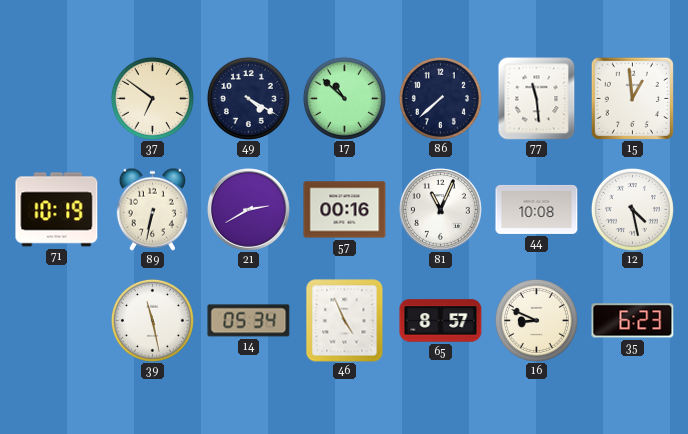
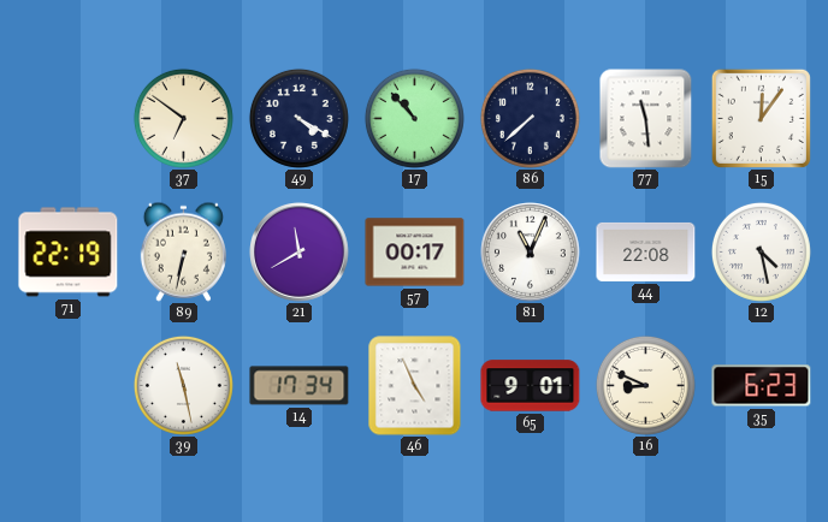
17: 10:52 -> 10:53 (414, 118)
15: 12:59 -> 12:06 (761, 118)
71: 10:19 -> 22:19 (69, 253)
21: 2:40 -> 11:40 (300, 253)
57: 00:16 -> 00:17 (415, 253)
44: 10:08 -> 22:08 (646, 251)
14: 05:34 -> 17:34 (300, 386)
65: 8:57 -> 9:01 (531, 386)
